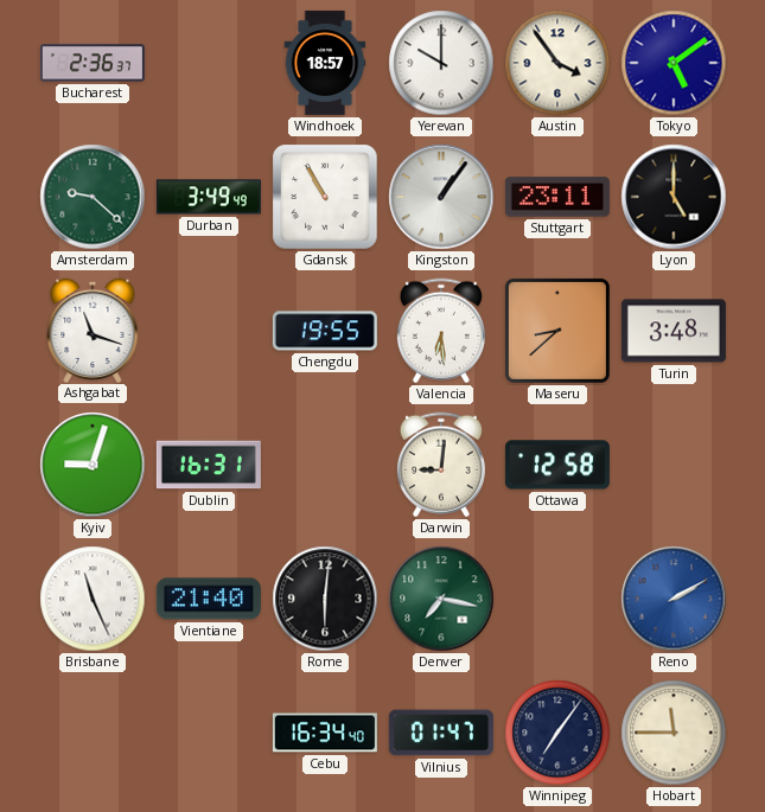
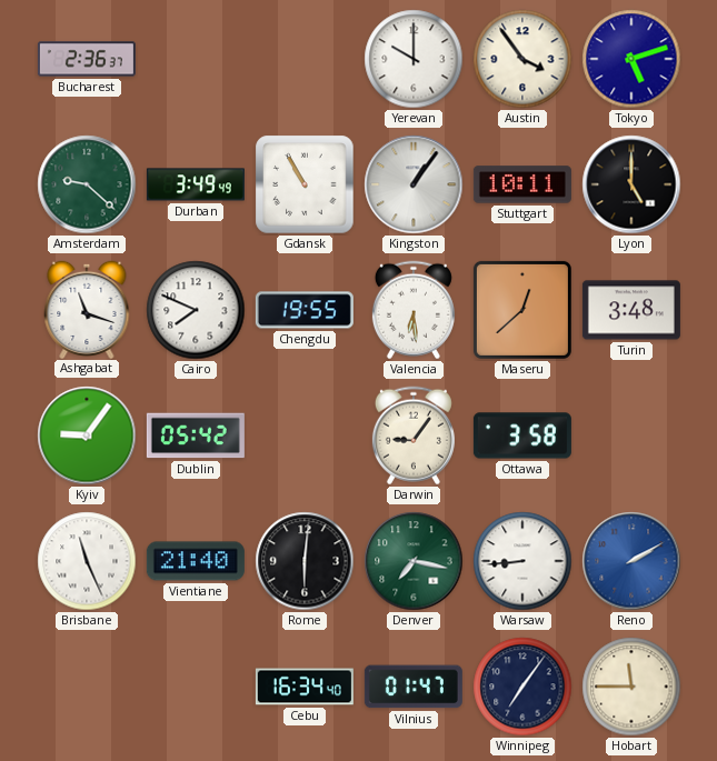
Windhoek: 18:57 -> none (325, 63)
Tokyo: 5:09 -> 5:12 (631, 59)
Stuttgart: 23:11 -> 10:11 (522, 184)
Cairo: none -> 7:49 (196, 310)
Maseru: 8:38 -> 12:38 (522, 310)
Kyiv: 9:03 -> 9:06 (87, 435)
Dublin: 16:31 -> 05:42 (196, 435)
Darwin: 9:01 -> 9:06 (414, 435)
Ottawa: 12:58 -> 3:58 (522, 435)
Warsaw: none -> 8:44 (522, 561)
